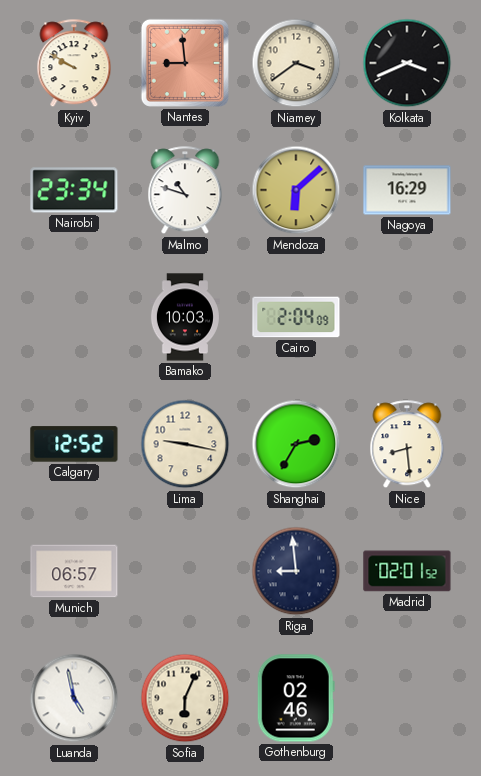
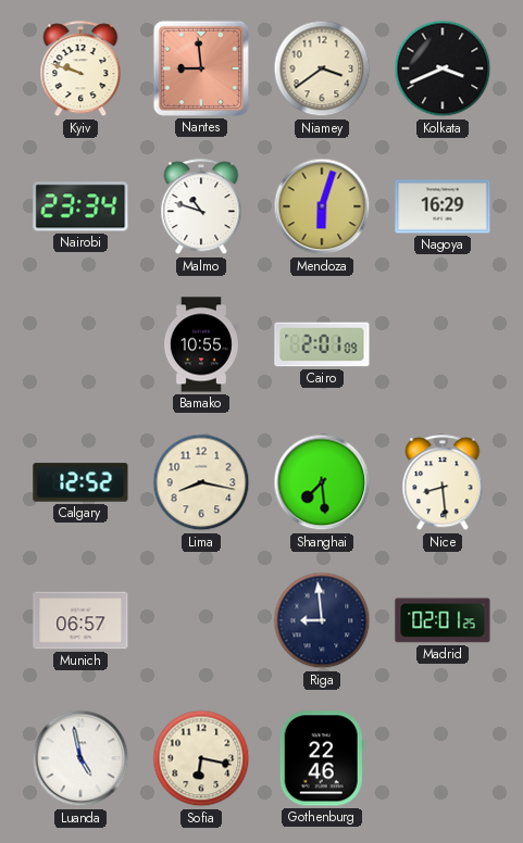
Kyiv: 9:50 -> 9:48 (80, 70)
Mendoza: 6:08 -> 6:03 (322, 206)
Bamako: 10:03 -> 10:55 (201, 344)
Cairo: 2:04 -> 2:01 (322, 344)
Lima: 9:17 -> 8:17 (201, 482)
Shanghai: 2:35 -> 7:29 (322, 482)
Madrid: 02:01:52 -> 02:01:25 (443, 620)
Sofia: 6:04 -> 6:17 (201, 758)
Gothenburg: 02:46 -> 22:46 (322, 758)
